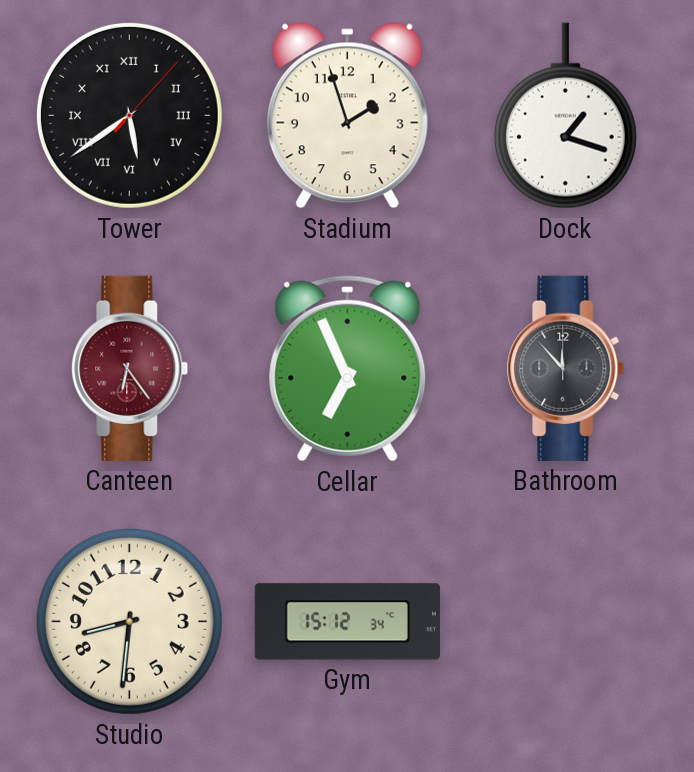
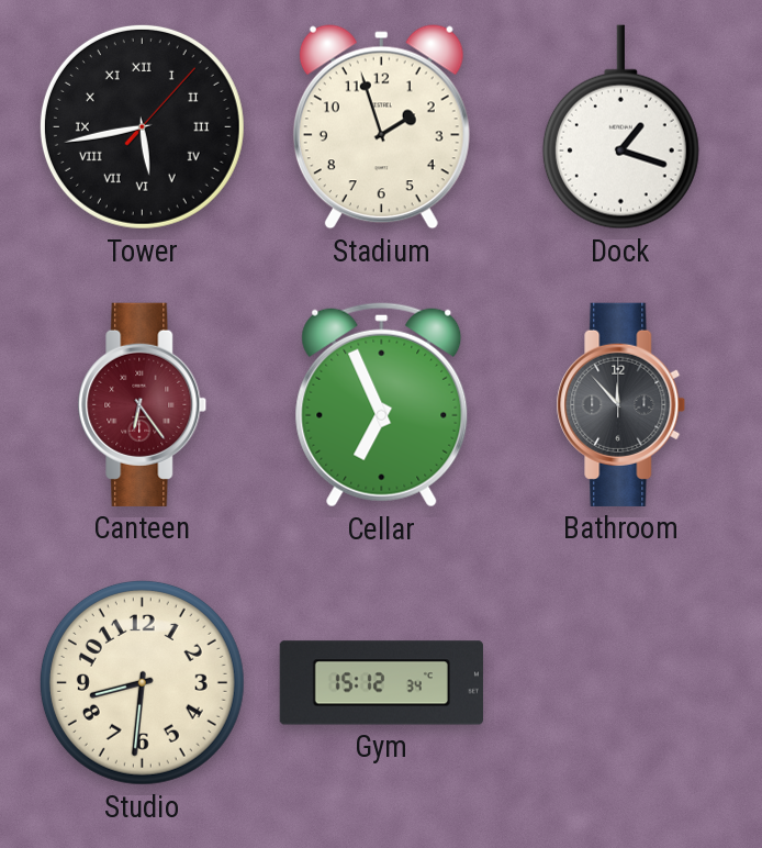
Tower: 5:39 -> 5:43 (142, 126)
